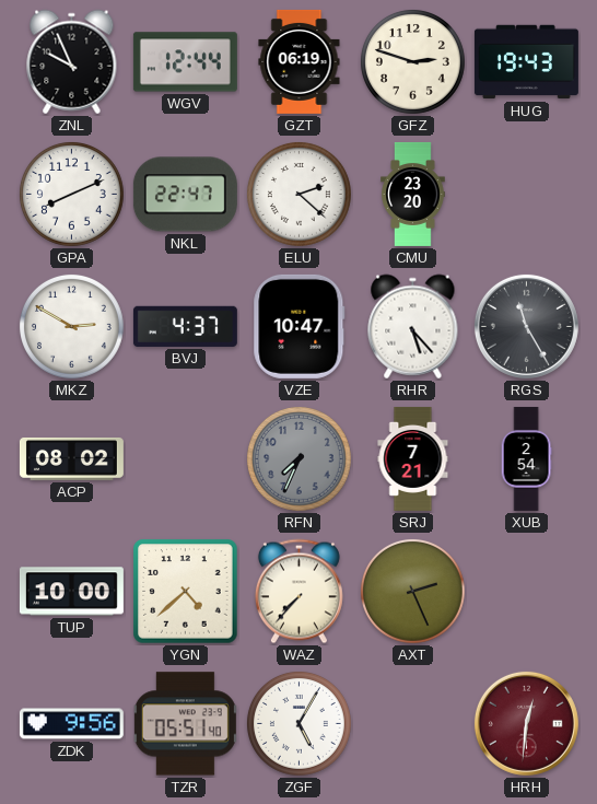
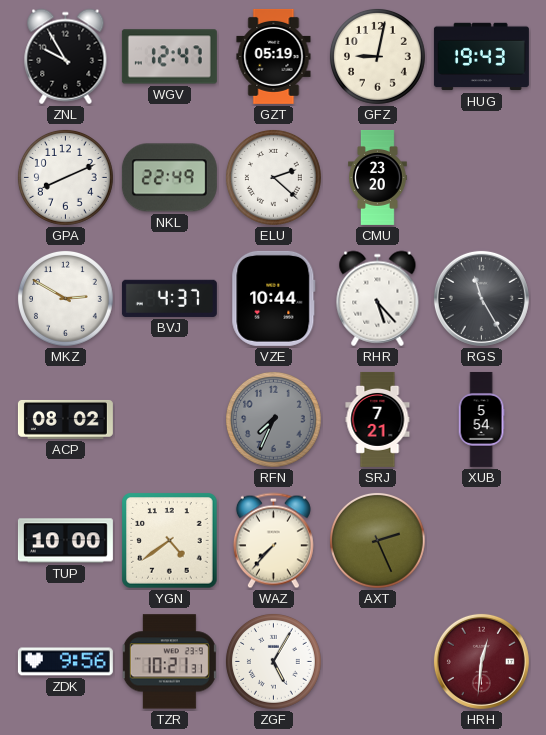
ZNL: 9:56 -> 9:55 (66, 57)
WGV: 12:44 -> 12:47 (169, 57)
GZT: 06:19 -> 05:19 (274, 56)
GFZ: 2:48 -> 9:02 (378, 57)
NKL: 22:47 -> 22:49 (169, 178)
VZE: 10:47 -> 10:44 (274, 298)
XUB: 2:54 -> 5:54 (481, 419)
YGN: 4:38 -> 4:39 (170, 541)
TZR: 05:51 -> 10:21 (169, 662)
